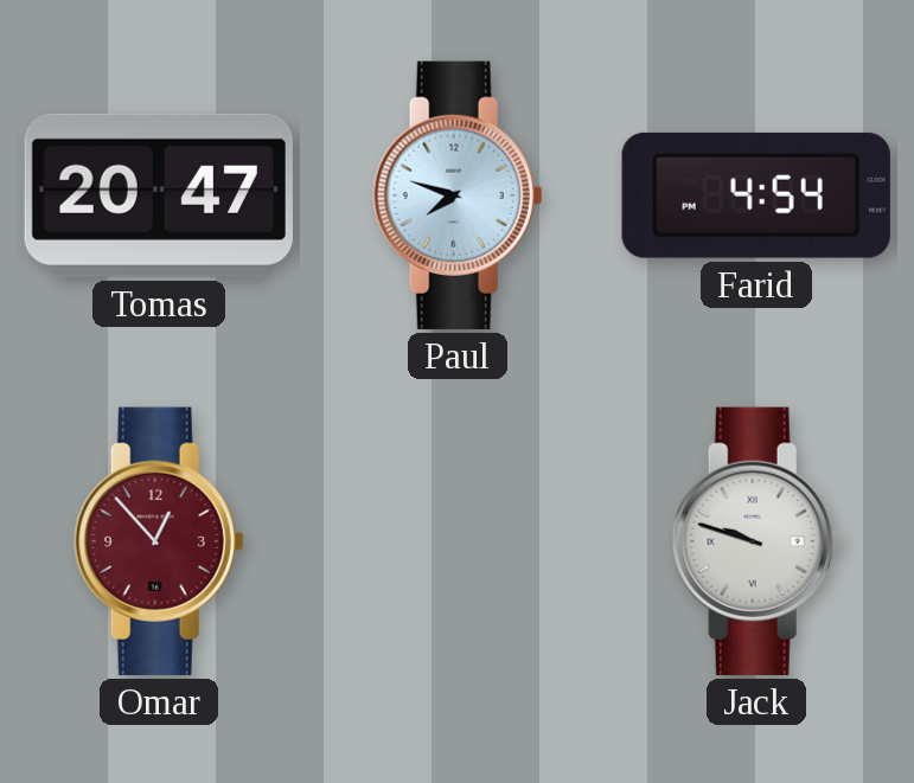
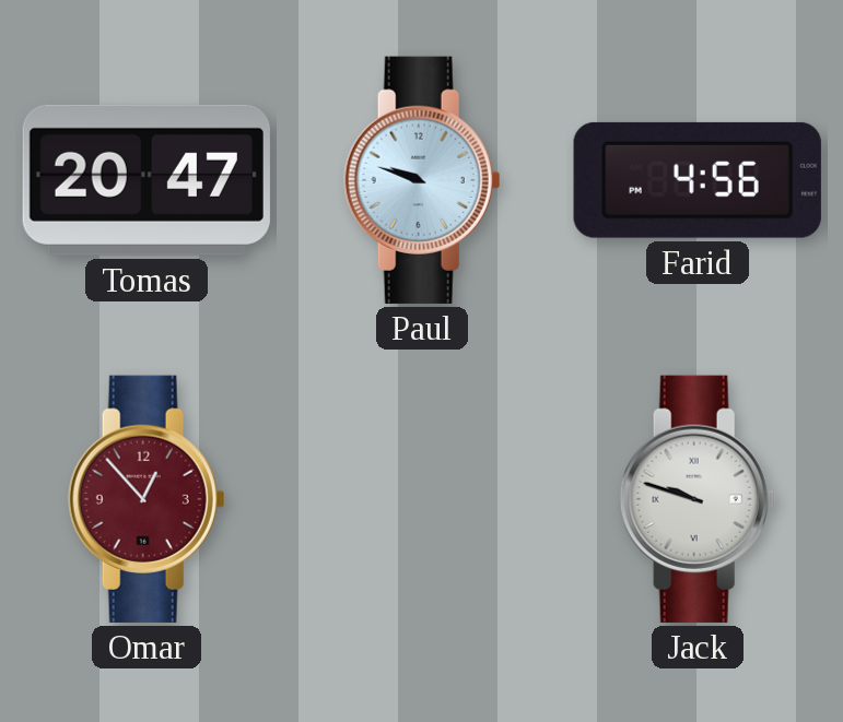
Paul: 7:48 -> 9:48 (422, 180)
Farid: 4:54 -> 4:56 (698, 180)
